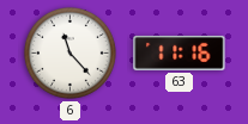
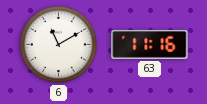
6: 11:23 -> 11:10 (58, 44)
